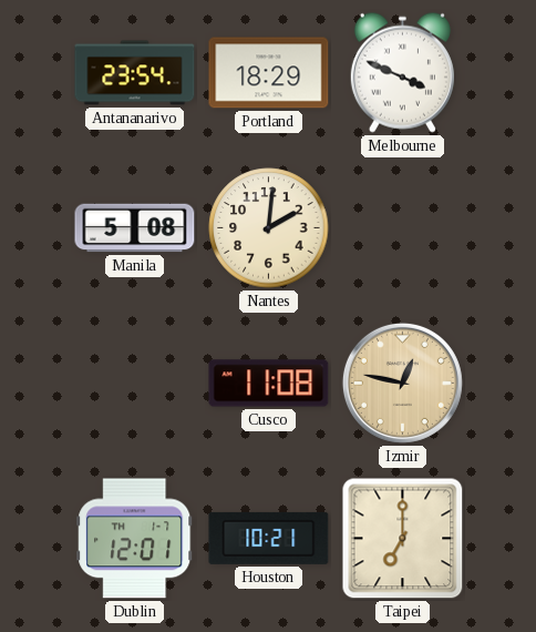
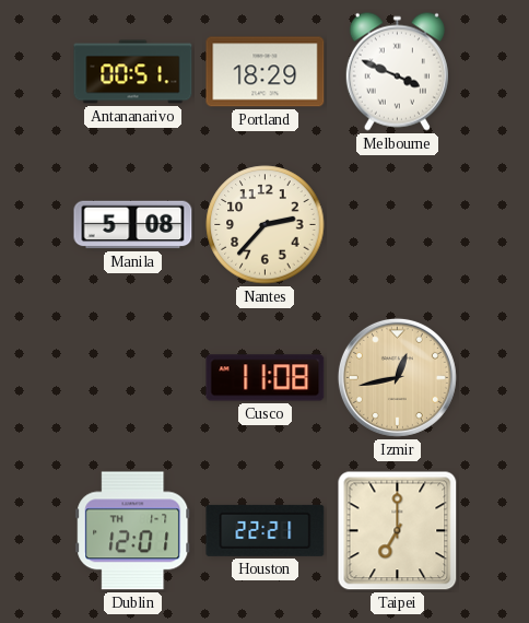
Antananarivo: 23:54 -> 00:51 (133, 72)
Nantes: 2:01 -> 2:37 (266, 225)
Izmir: 12:47 -> 12:43 (397, 377)
Houston: 10:21 -> 22:21 (266, 530)
